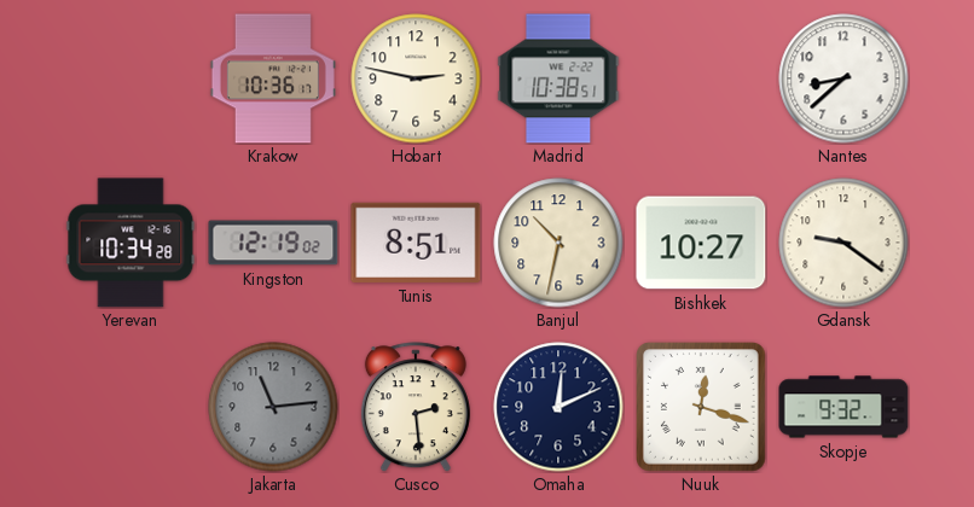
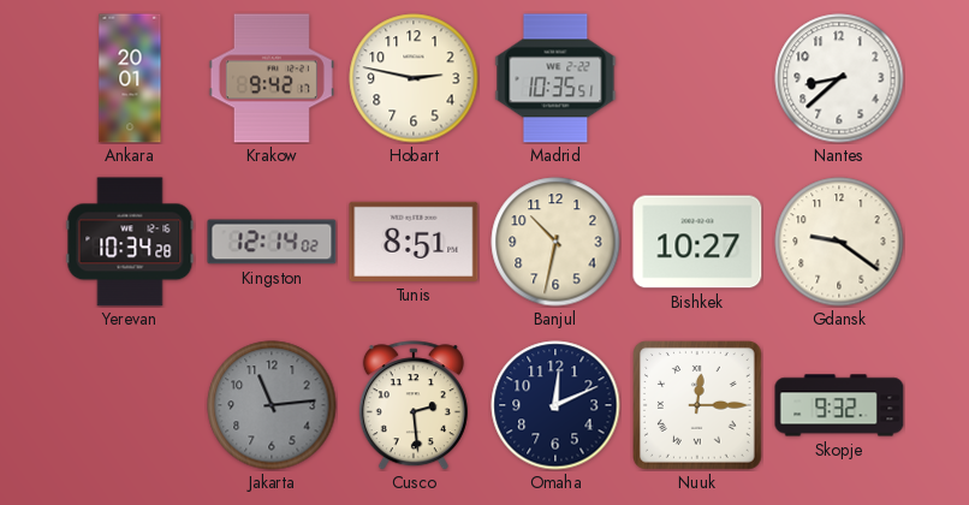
Ankara: none -> 20:01 (130, 78)
Krakow: 10:36 -> 9:42 (272, 78)
Madrid: 10:38 -> 10:35 (555, 78)
Kingston: 12:19 -> 12:14 (272, 242)
Nuuk: 12:18 -> 12:15 (698, 406)
